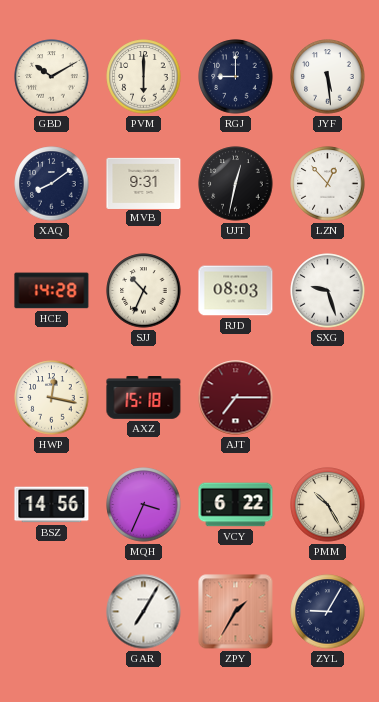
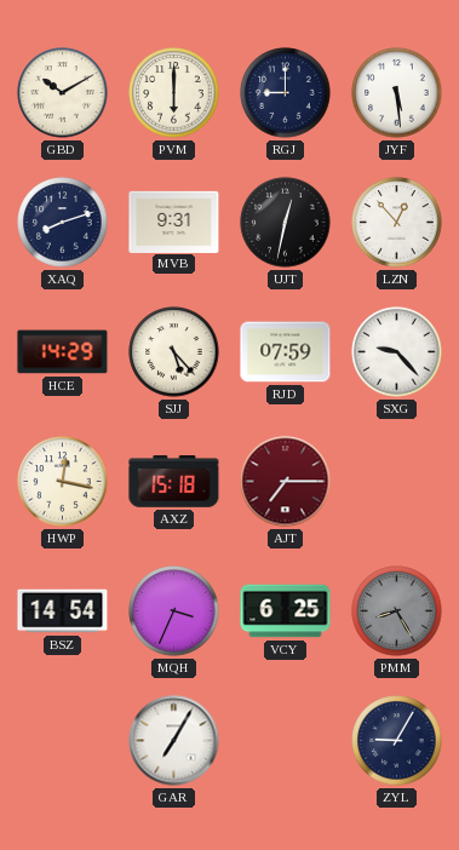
XAQ: 8:09 -> 8:12 (63, 223)
HCE: 14:28 -> 14:29 (63, 352)
SJJ: 10:34 -> 5:23 (174, 352)
RJD: 08:03 -> 07:59 (286, 352)
SXG: 9:27 -> 9:23 (397, 352)
BSZ: 14:56 -> 14:54 (63, 611)
VCY: 6:22 -> 6:25 (286, 611)
PMM: 10:25 -> 8:25 (397, 611)
PMM dial: cream -> grey (397, 611)
ZPY: 1:35 -> none (236, 612)
